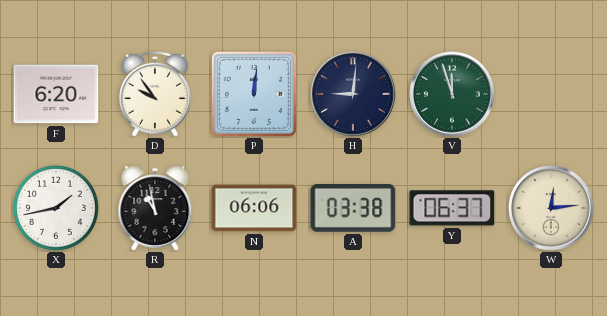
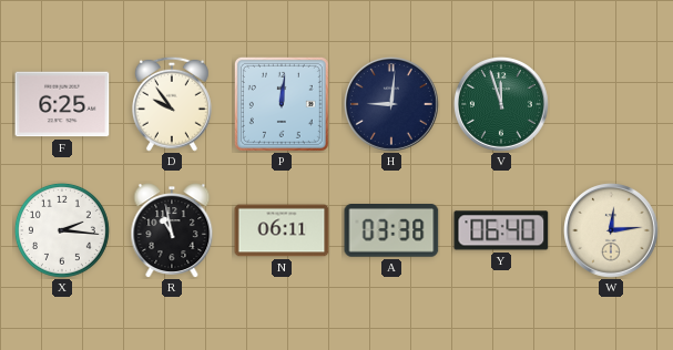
F: 6:20 -> 6:25 (62, 104)
X: 1:43 -> 2:16 (62, 230)
N: 06:06 -> 06:11 (282, 230)
Y: 06:37 -> 06:40 (501, 230)
